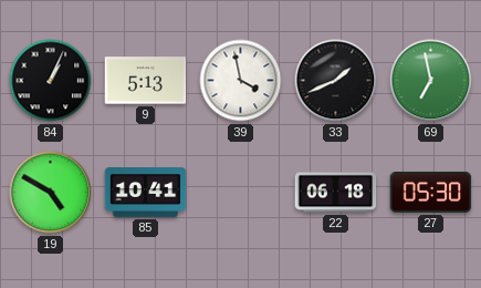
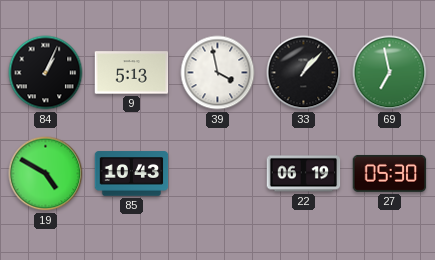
33: 1:41 -> 1:07 (304, 73)
85: 10:41 -> 10:43 (132, 174)
22: 06:18 -> 06:19 (304, 174)
